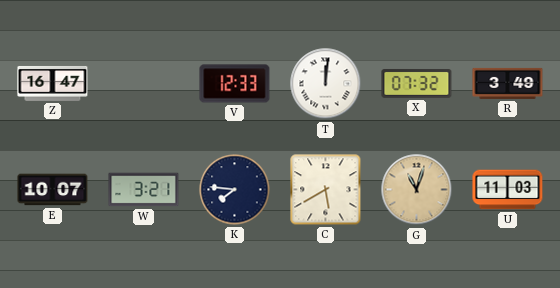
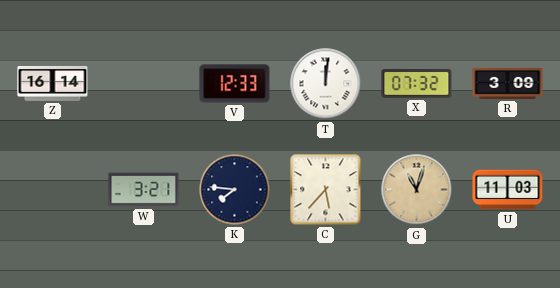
Z: 16:47 -> 16:14 (53, 83)
R: 3:49 -> 3:09 (508, 83)
E: 10:07 -> none (53, 190)
C: 5:40 -> 5:37 (326, 190)
